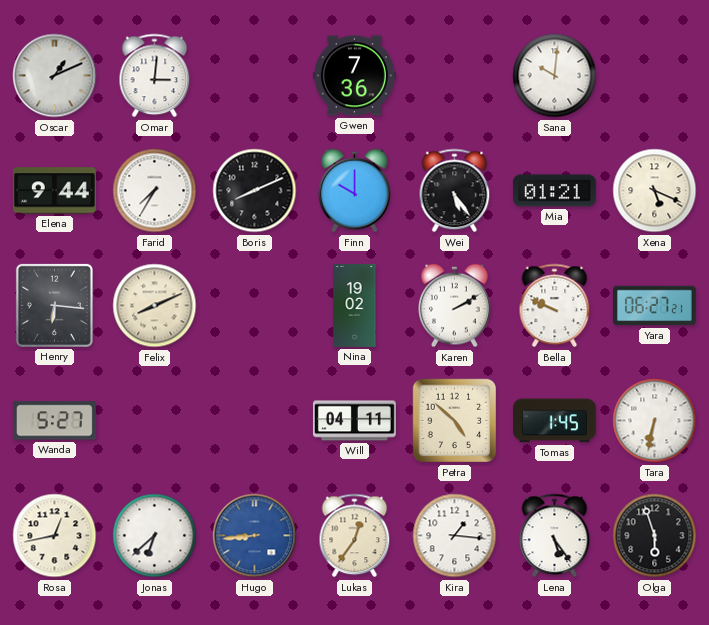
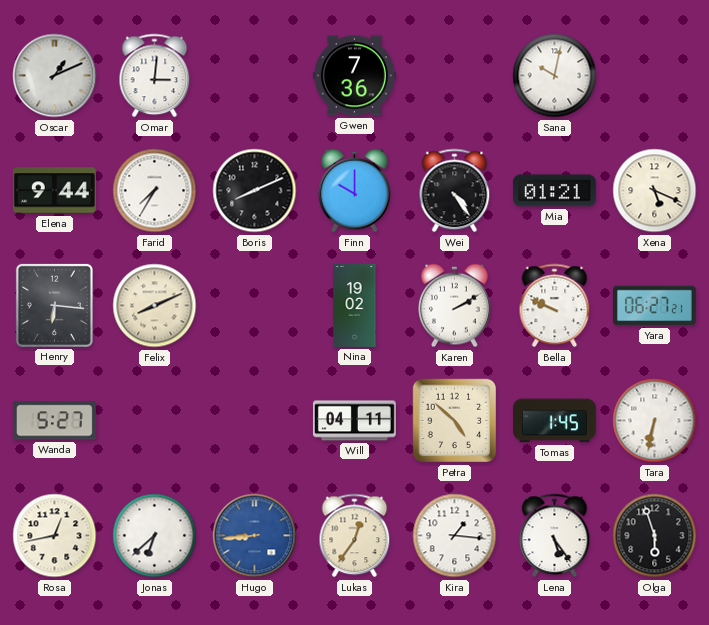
Sana: 10:01 -> 10:02 (555, 76)
Wei: 5:24 -> 4:24 (455, 191)
